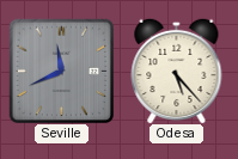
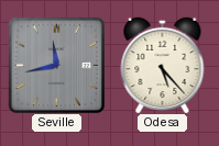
Seville: 11:41 -> 11:43 (56, 65)
